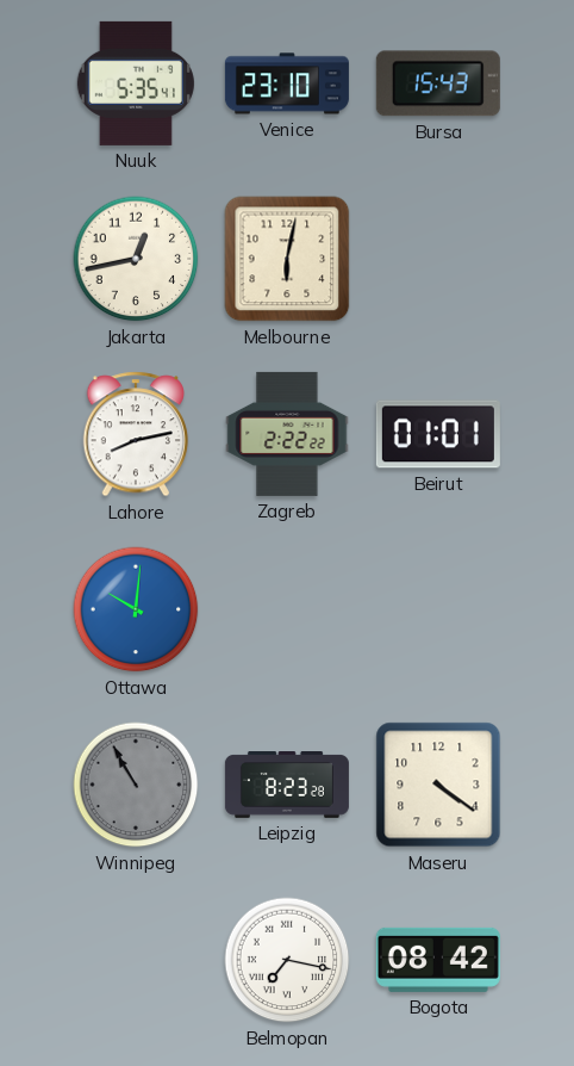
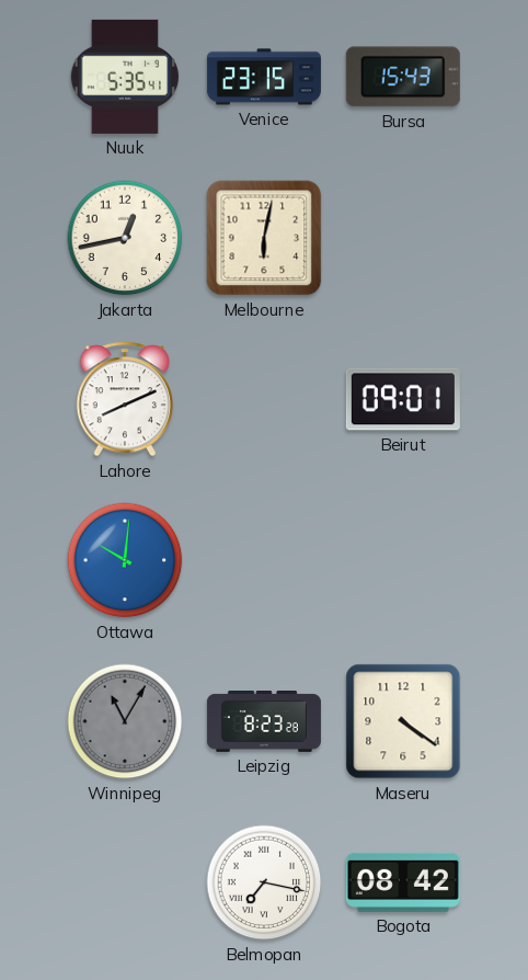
Venice: 23:10 -> 23:15 (264, 77)
Lahore: 8:13 -> 8:11 (125, 399)
Zagreb: 2:22 -> none (287, 434)
Beirut: 01:01 -> 09:01 (403, 399)
Winnipeg: 10:55 -> 11:05 (125, 721)
